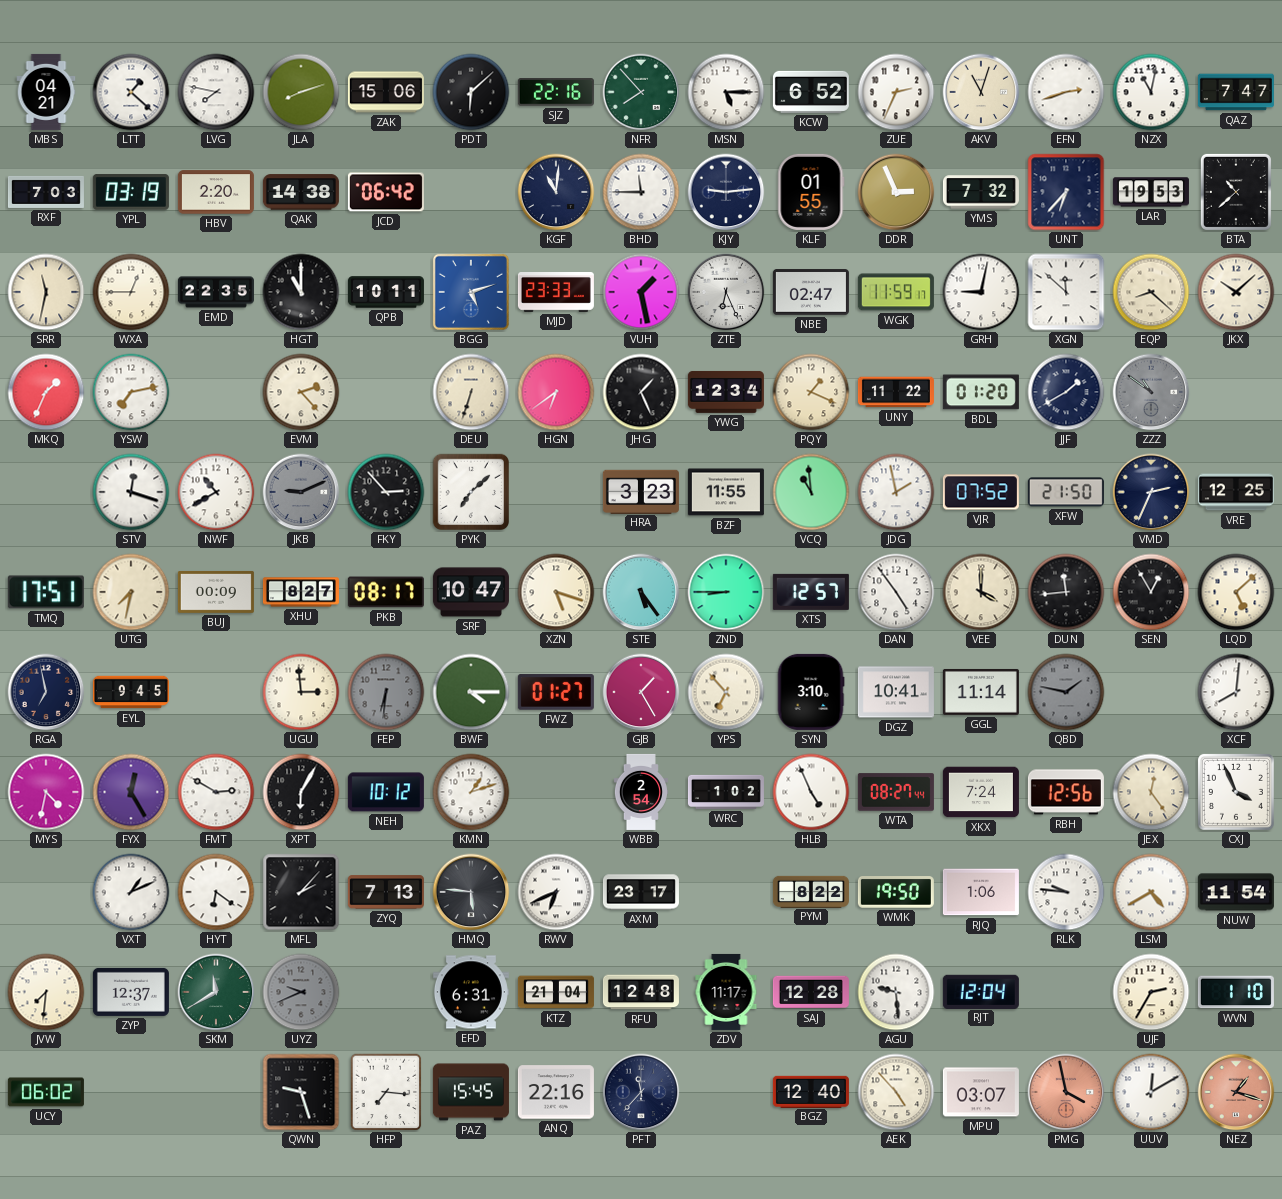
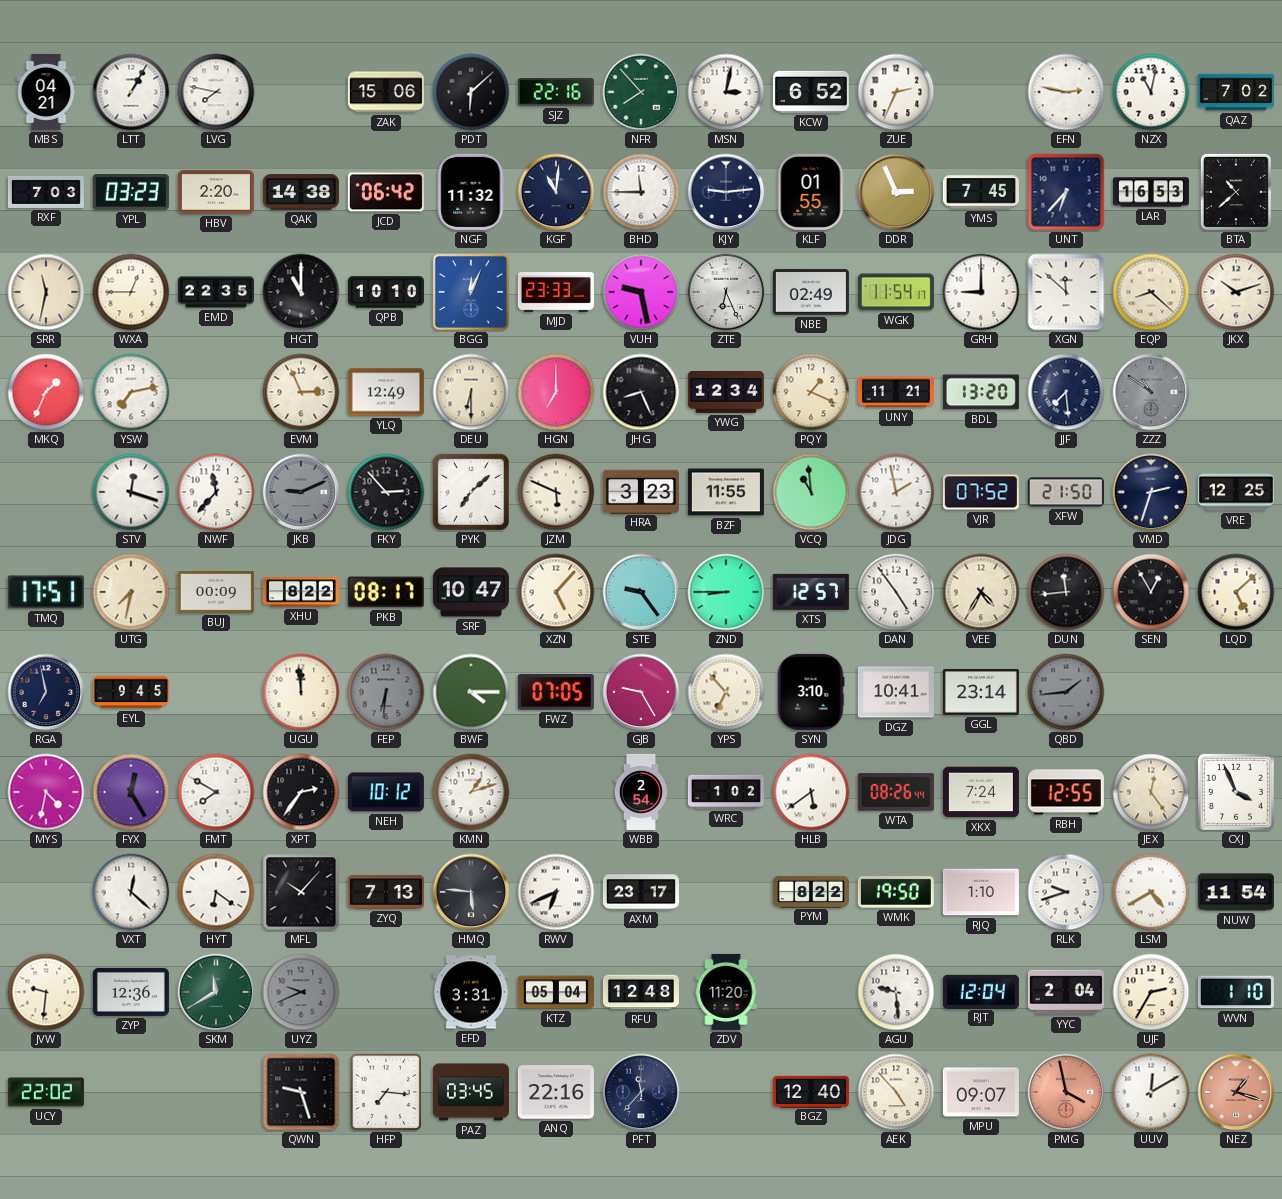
LTT: 1:22 -> 1:05 (131, 92)
JLA: 8:12 -> none (301, 92)
MSN: 5:15 -> 3:02 (726, 92)
AKV: 11:03 -> none (981, 92)
EFN: 2:42 -> 2:47 (1066, 92)
QAZ: 7:47 -> 7:02 (1236, 92)
YPL: 03:19 -> 03:23 (131, 192)
NGF: none -> 11:32 (471, 192)
YMS: 7:32 -> 7:45 (981, 192)
LAR: 19:53 -> 16:53 (1151, 192)
QPB: 10:11 -> 10:10 (386, 292)
BGG: 5:12 -> 12:04 (471, 292)
VUH: 1:28 -> 9:28 (641, 292)
NBE: 02:47 -> 02:49 (811, 292)
WGK: 11:59 -> 11:54 (896, 292)
GRH: 9:02 -> 9:00 (981, 292)
JKX: 10:08 -> 10:12 (1236, 292)
EVM: 2:23 -> 2:56 (301, 392)
YLQ: none -> 12:49 (386, 392)
DEU: 6:33 -> 6:30 (471, 392)
HGN: 6:39 -> 7:00 (556, 392)
JHG: 1:26 -> 8:26 (641, 392)
UNY: 11:22 -> 11:21 (896, 392)
BDL: 01:20 -> 13:20 (981, 392)
JJF: 1:40 -> 7:29 (1066, 392)
NWF: 10:40 -> 11:37 (216, 492)
JZM: none -> 5:49 (556, 492)
VMD: 2:34 -> 2:33 (1151, 492)
XHU: 8:27 -> 8:22 (301, 592)
XZN: 5:18 -> 5:07 (556, 592)
STE: 5:24 -> 9:24 (641, 592)
VEE: 4:00 -> 4:35 (981, 592)
UGU: 2:59 -> 11:59 (301, 692)
FWZ: 01:27 -> 07:05 (556, 692)
GJB: 1:25 -> 9:25 (641, 692)
GGL: 11:14 -> 23:14 (981, 692)
QBD: 1:47 -> 1:44 (1066, 692)
XCF: 8:01 -> none (1236, 692)
FMT: 2:50 -> 7:50 (216, 792)
XPT: 6:05 -> 2:36 (301, 792)
HLB: 4:56 -> 5:39 (811, 792)
WTA: 08:27 -> 08:26 (896, 792)
RBH: 12:56 -> 12:55 (1066, 792)
VXT: 1:11 -> 12:22 (131, 892)
MFL: 2:07 -> 10:07 (301, 892)
RJQ: 1:06 -> 1:10 (981, 892)
RLK: 9:46 -> 9:42 (1066, 892)
JVW: 7:31 -> 9:31 (46, 992)
ZYP: 12:37 -> 12:36 (131, 992)
EFD: 6:31 -> 3:31 (471, 992)
KTZ: 21:04 -> 05:04 (556, 992)
ZDV: 11:17 -> 11:20 (726, 992)
SAJ: 12:28 -> none (811, 992)
YYC: none -> 2:04 (1066, 992)
UCY: 06:02 -> 22:02 (46, 1092)
PAZ: 15:45 -> 03:45 (471, 1092)
MPU: 03:07 -> 09:07 (981, 1092)
